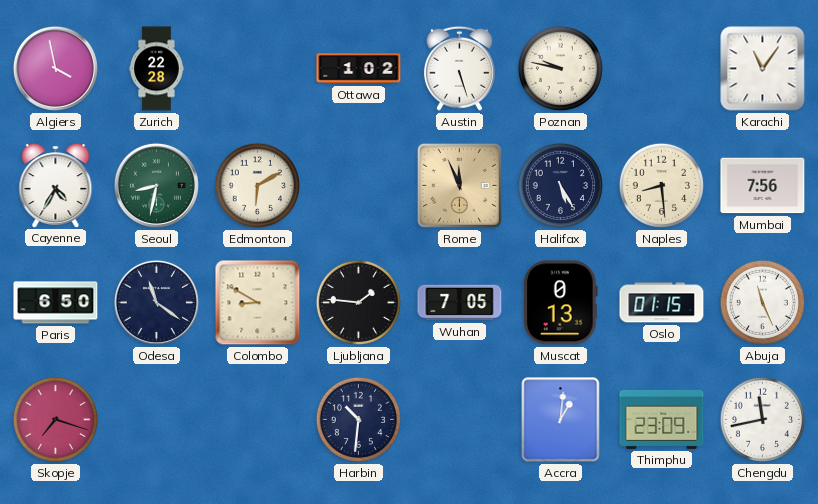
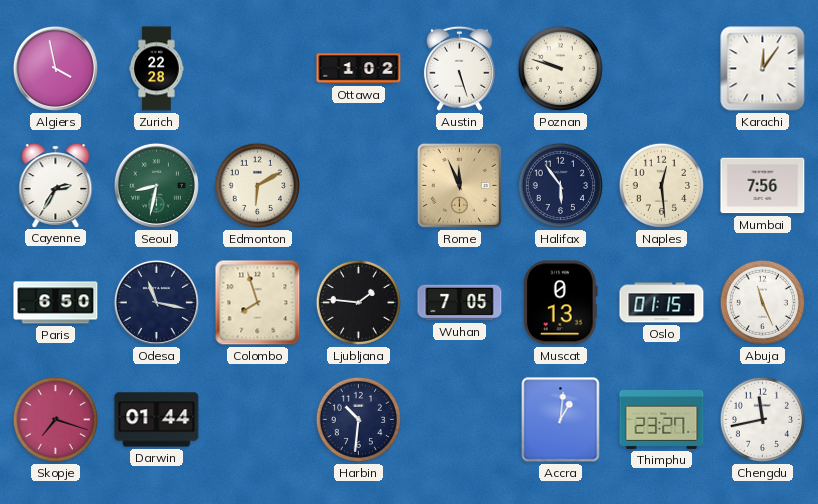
Poznan: 9:47 -> 9:48 (560, 68)
Karachi: 11:06 -> 12:06 (763, 69)
Cayenne: 4:35 -> 2:35 (56, 185)
Halifax: 5:25 -> 5:54 (560, 185)
Naples: 8:29 -> 12:29 (661, 185)
Odesa: 11:21 -> 11:17 (156, 302)
Colombo: 8:50 -> 7:57 (258, 303)
Darwin: none -> 01:44 (157, 420)
Thimphu: 23:09 -> 23:27 (662, 419)
